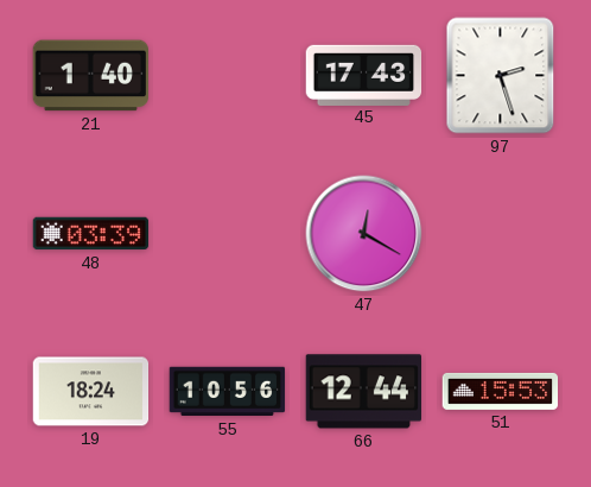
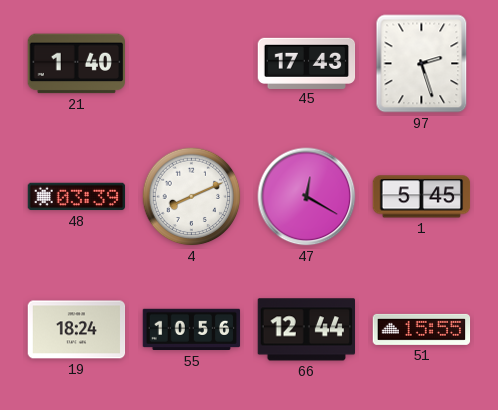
4: none -> 8:11 (192, 197)
1: none -> 5:45 (422, 197)
51: 15:53 -> 15:55 (422, 329)
